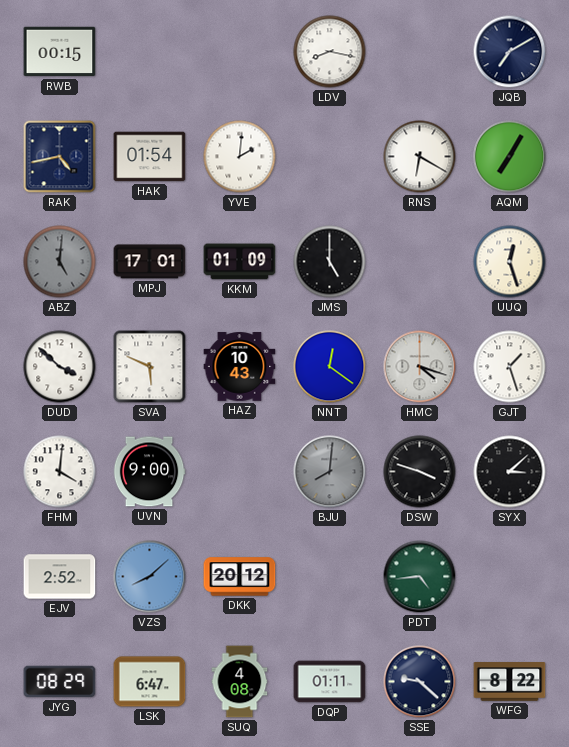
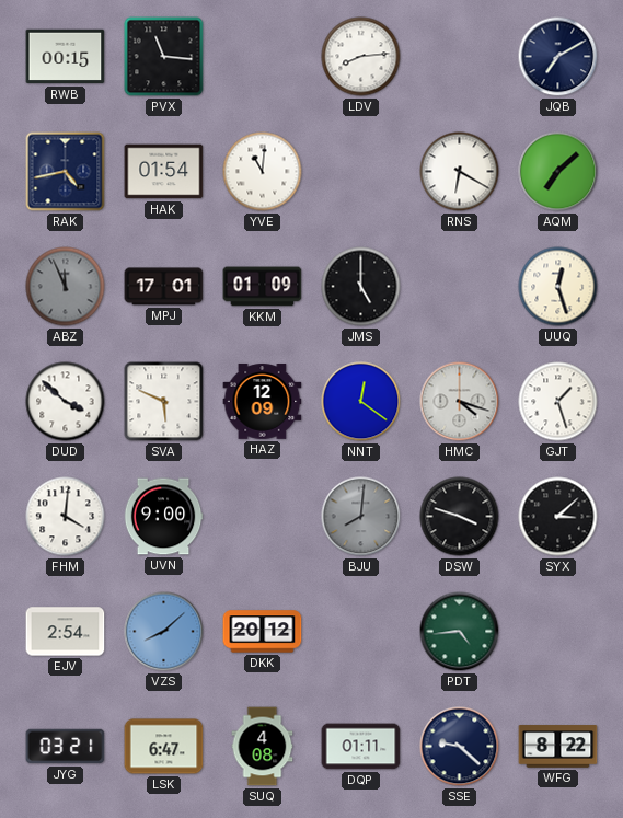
PVX: none -> 11:16 (164, 57)
LDV: 8:17 -> 8:14 (361, 57)
YVE: 2:01 -> 11:01 (263, 172)
AQM: 7:05 -> 7:08 (558, 172)
ABZ: 5:01 -> 11:56 (66, 287)
HAZ: 10:43 -> 12:09 (263, 402)
EJV: 2:52 -> 2:54 (66, 632)
JYG: 08:29 -> 03:21 (66, 747)
